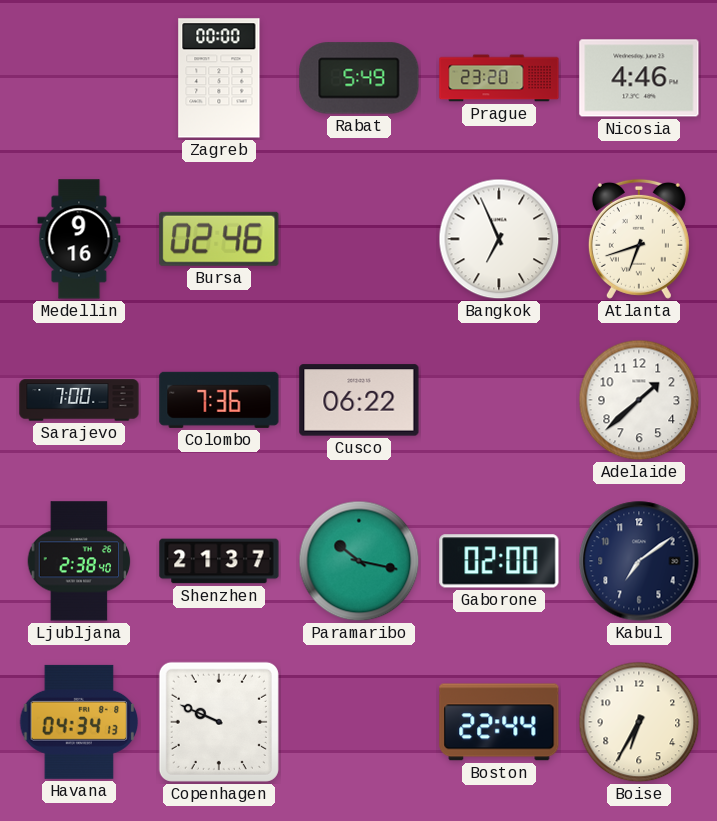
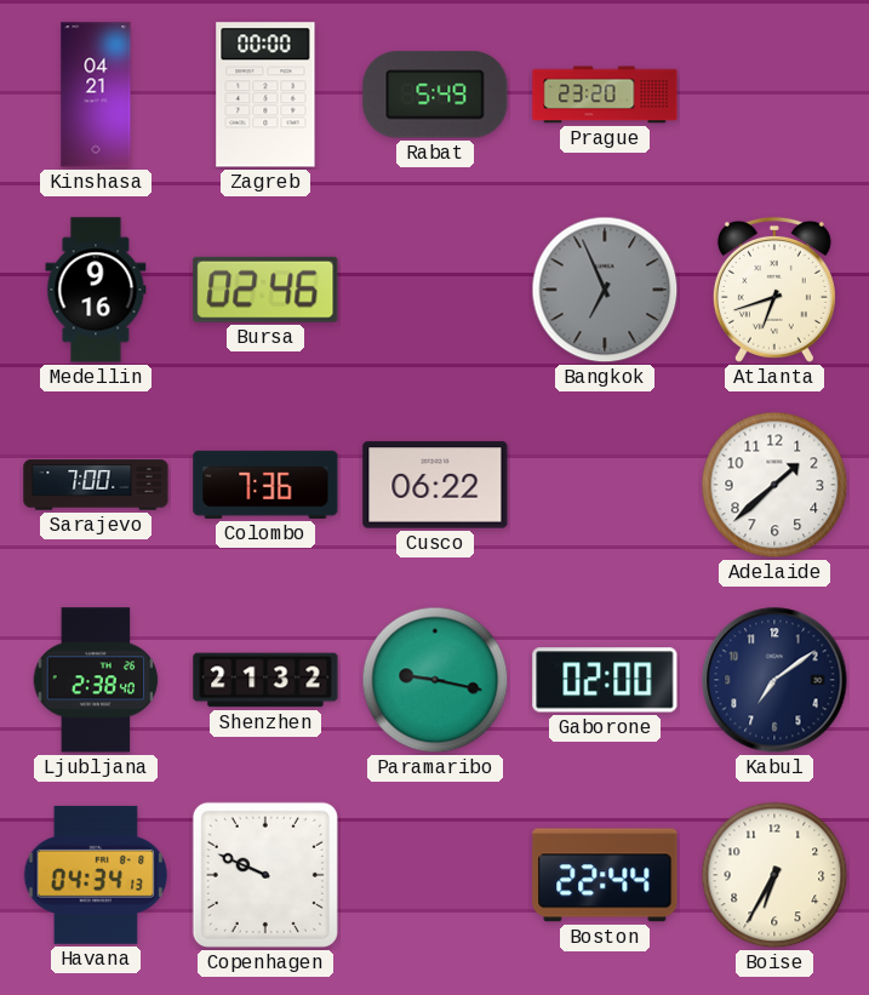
Kinshasa: none -> 04:21 (96, 95)
Nicosia: 4:46 -> none (639, 78)
Bangkok dial: white -> grey (605, 290)
Shenzhen: 21:37 -> 21:32 (265, 680)
Paramaribo: 10:17 -> 9:17 (435, 680)
